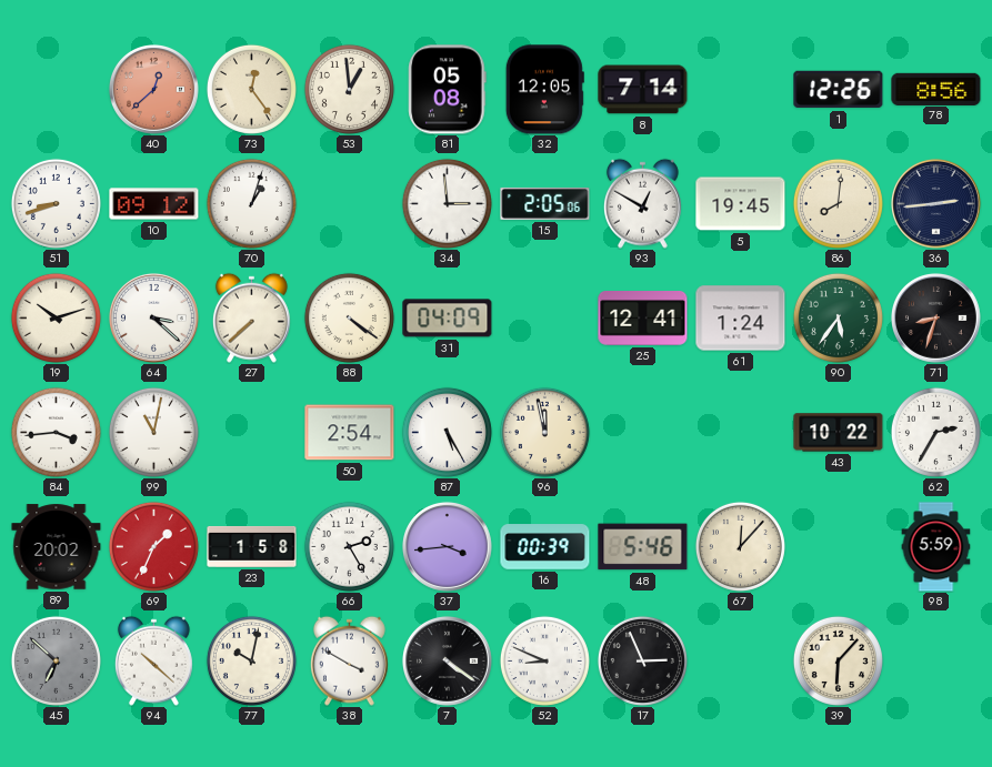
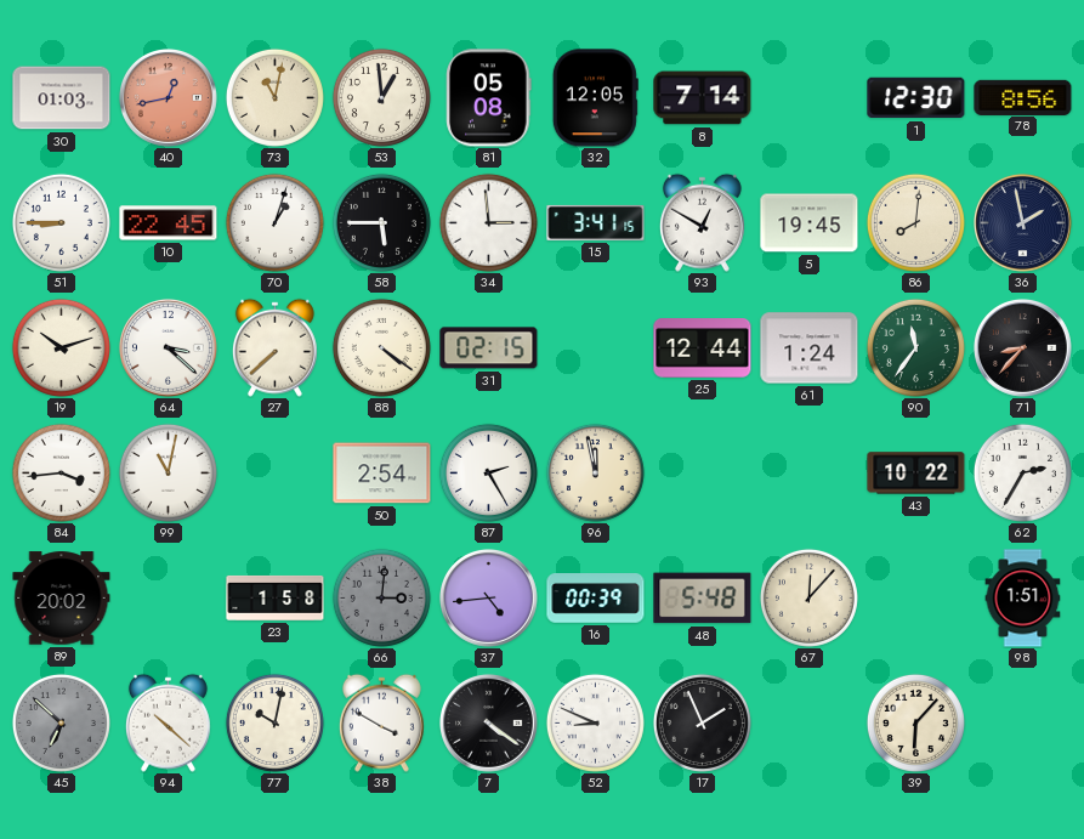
30: none -> 01:03 (62, 98)
40: 12:38 -> 12:43 (168, 97)
73: 12:24 -> 11:02 (274, 97)
1: 12:26 -> 12:30 (916, 98)
51: 8:42 -> 8:45 (61, 222)
10: 09:12 -> 22:45 (169, 223)
58: none -> 5:45 (381, 222)
15: 2:05 -> 3:41 (596, 222)
36: 2:44 -> 1:58 (1022, 222)
31: 04:09 -> 02:15 (489, 348)
25: 12:41 -> 12:44 (703, 348)
90: 5:36 -> 11:36 (915, 347)
71: 8:33 -> 8:37 (1022, 347)
87: 5:25 -> 2:25 (488, 472)
69: 1:34 -> none (153, 546)
66: 2:25 -> 3:01 (381, 597)
66 dial: white -> grey (381, 597)
37: 3:44 -> 4:44 (488, 597)
48: 5:46 -> 5:48 (703, 599)
98: 5:59 -> 1:51 (1023, 599)
17: 2:56 -> 1:56 (702, 722)
